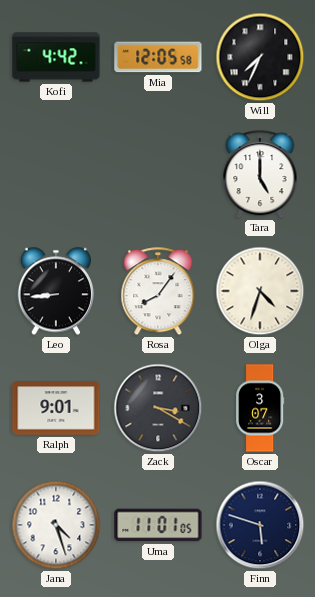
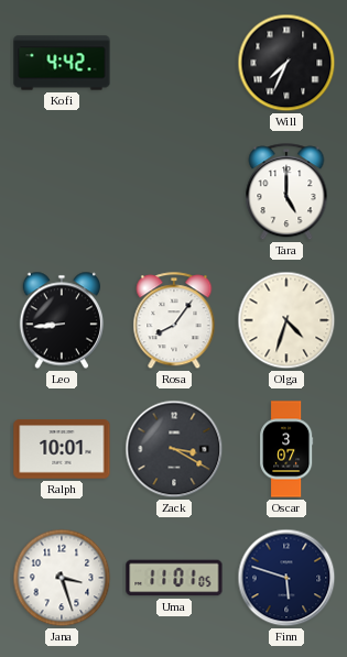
Mia: 12:05 -> none (158, 57)
Ralph: 9:01 -> 10:01 (62, 449)
Jana: 4:27 -> 3:27 (62, 578)
